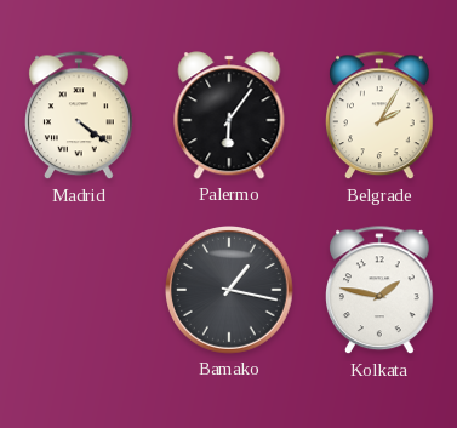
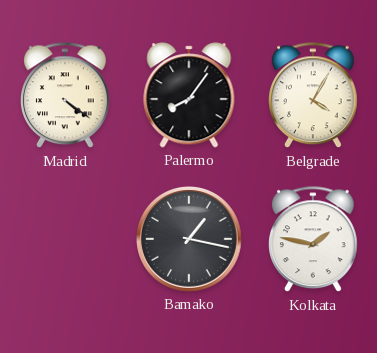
Palermo: 6:06 -> 8:06 (189, 95)
Belgrade: 2:05 -> 4:05 (313, 96)
